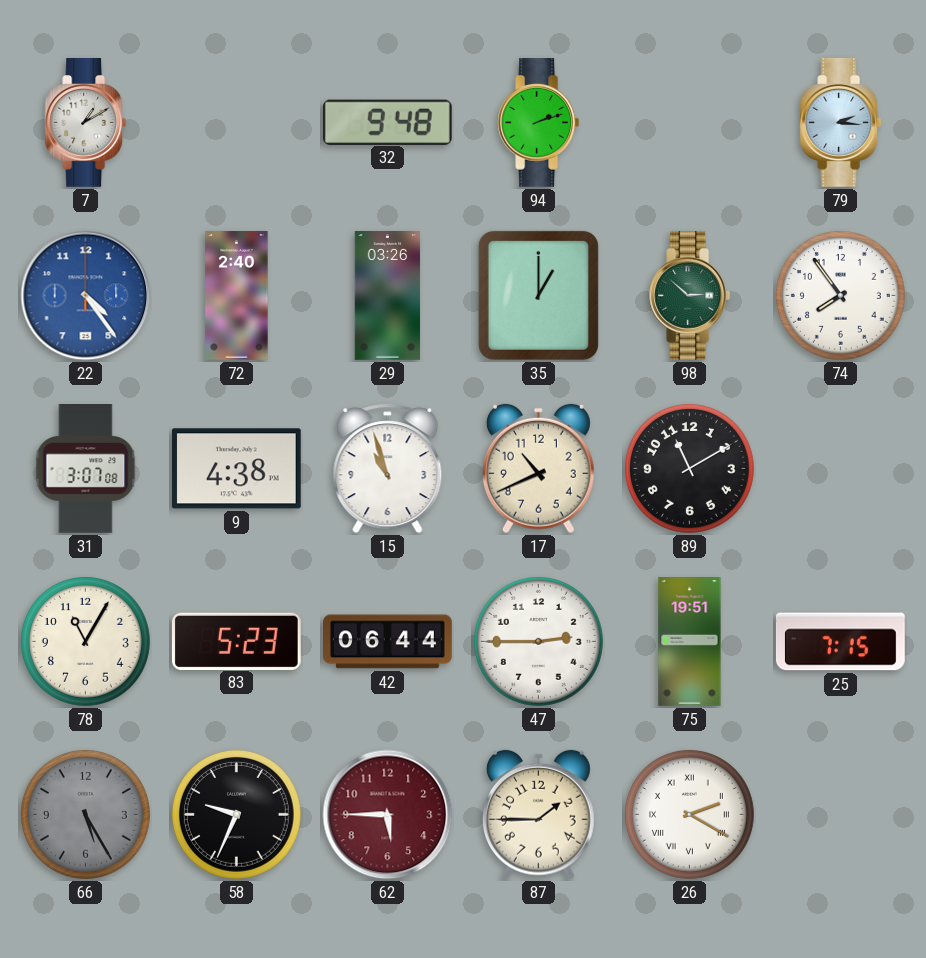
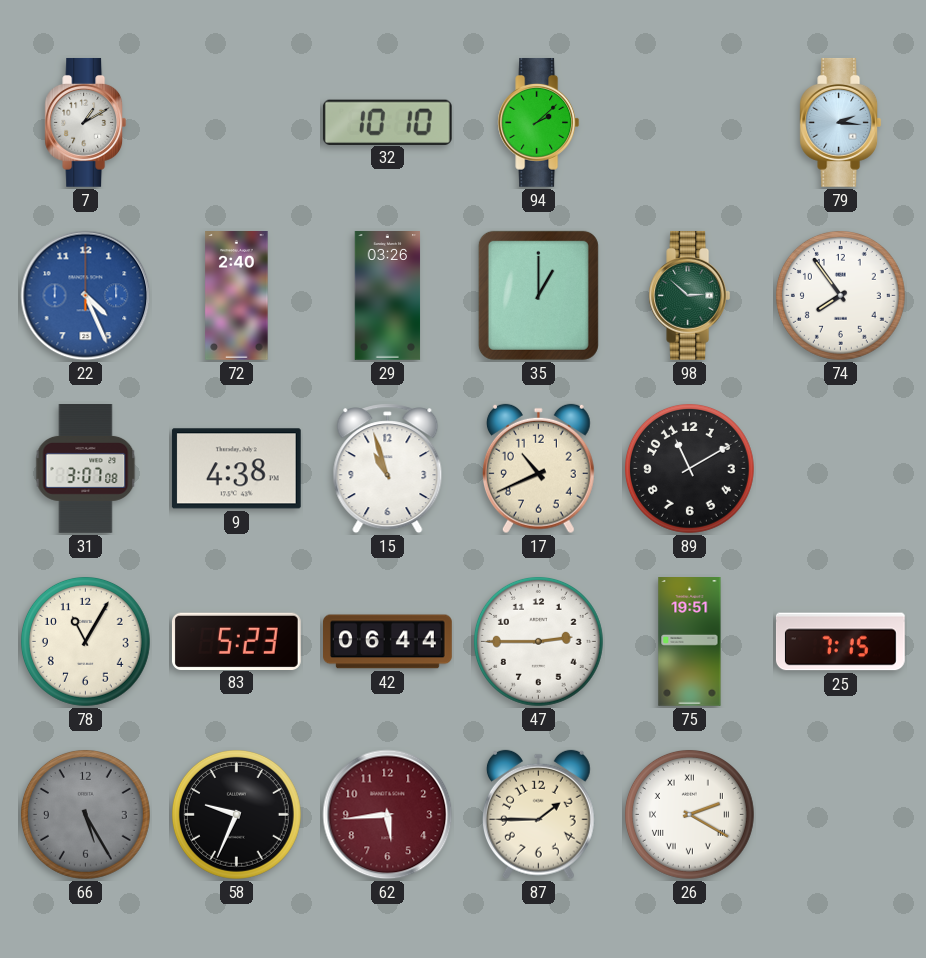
32: 9:48 -> 10:10 (387, 122)
94: 2:12 -> 2:08 (539, 123)
22: 4:24 -> 4:26 (86, 296)
62: 5:45 -> 5:44 (388, 815)
